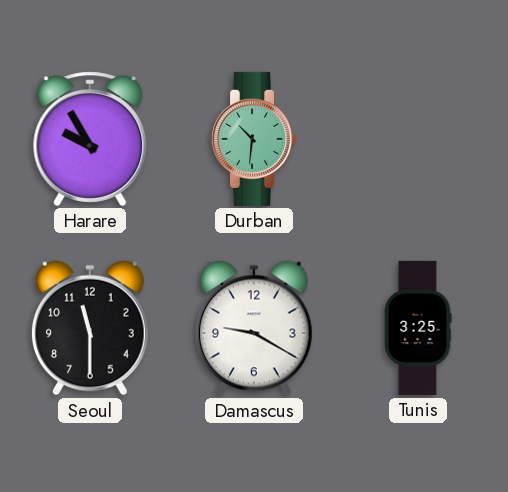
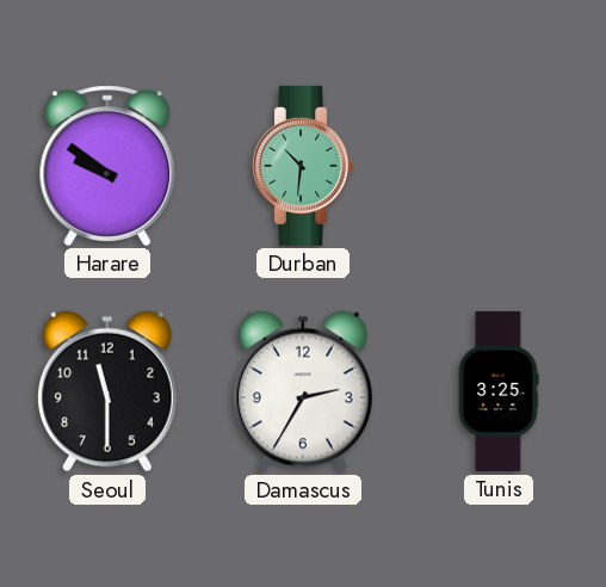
Harare: 9:55 -> 9:51 (107, 166)
Damascus: 9:20 -> 2:35 (303, 391)
